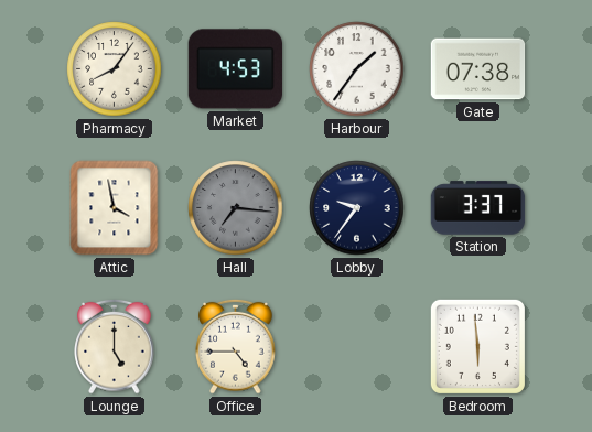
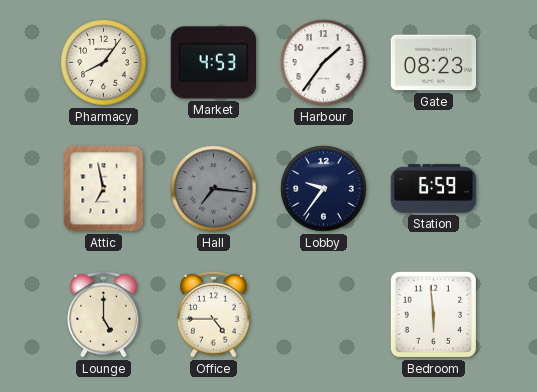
Gate: 07:38 -> 08:23 (434, 63)
Attic: 3:58 -> 6:58 (104, 189)
Station: 3:37 -> 6:59 (434, 189)
